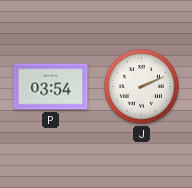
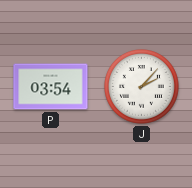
J: 2:11 -> 2:07 (142, 87)
